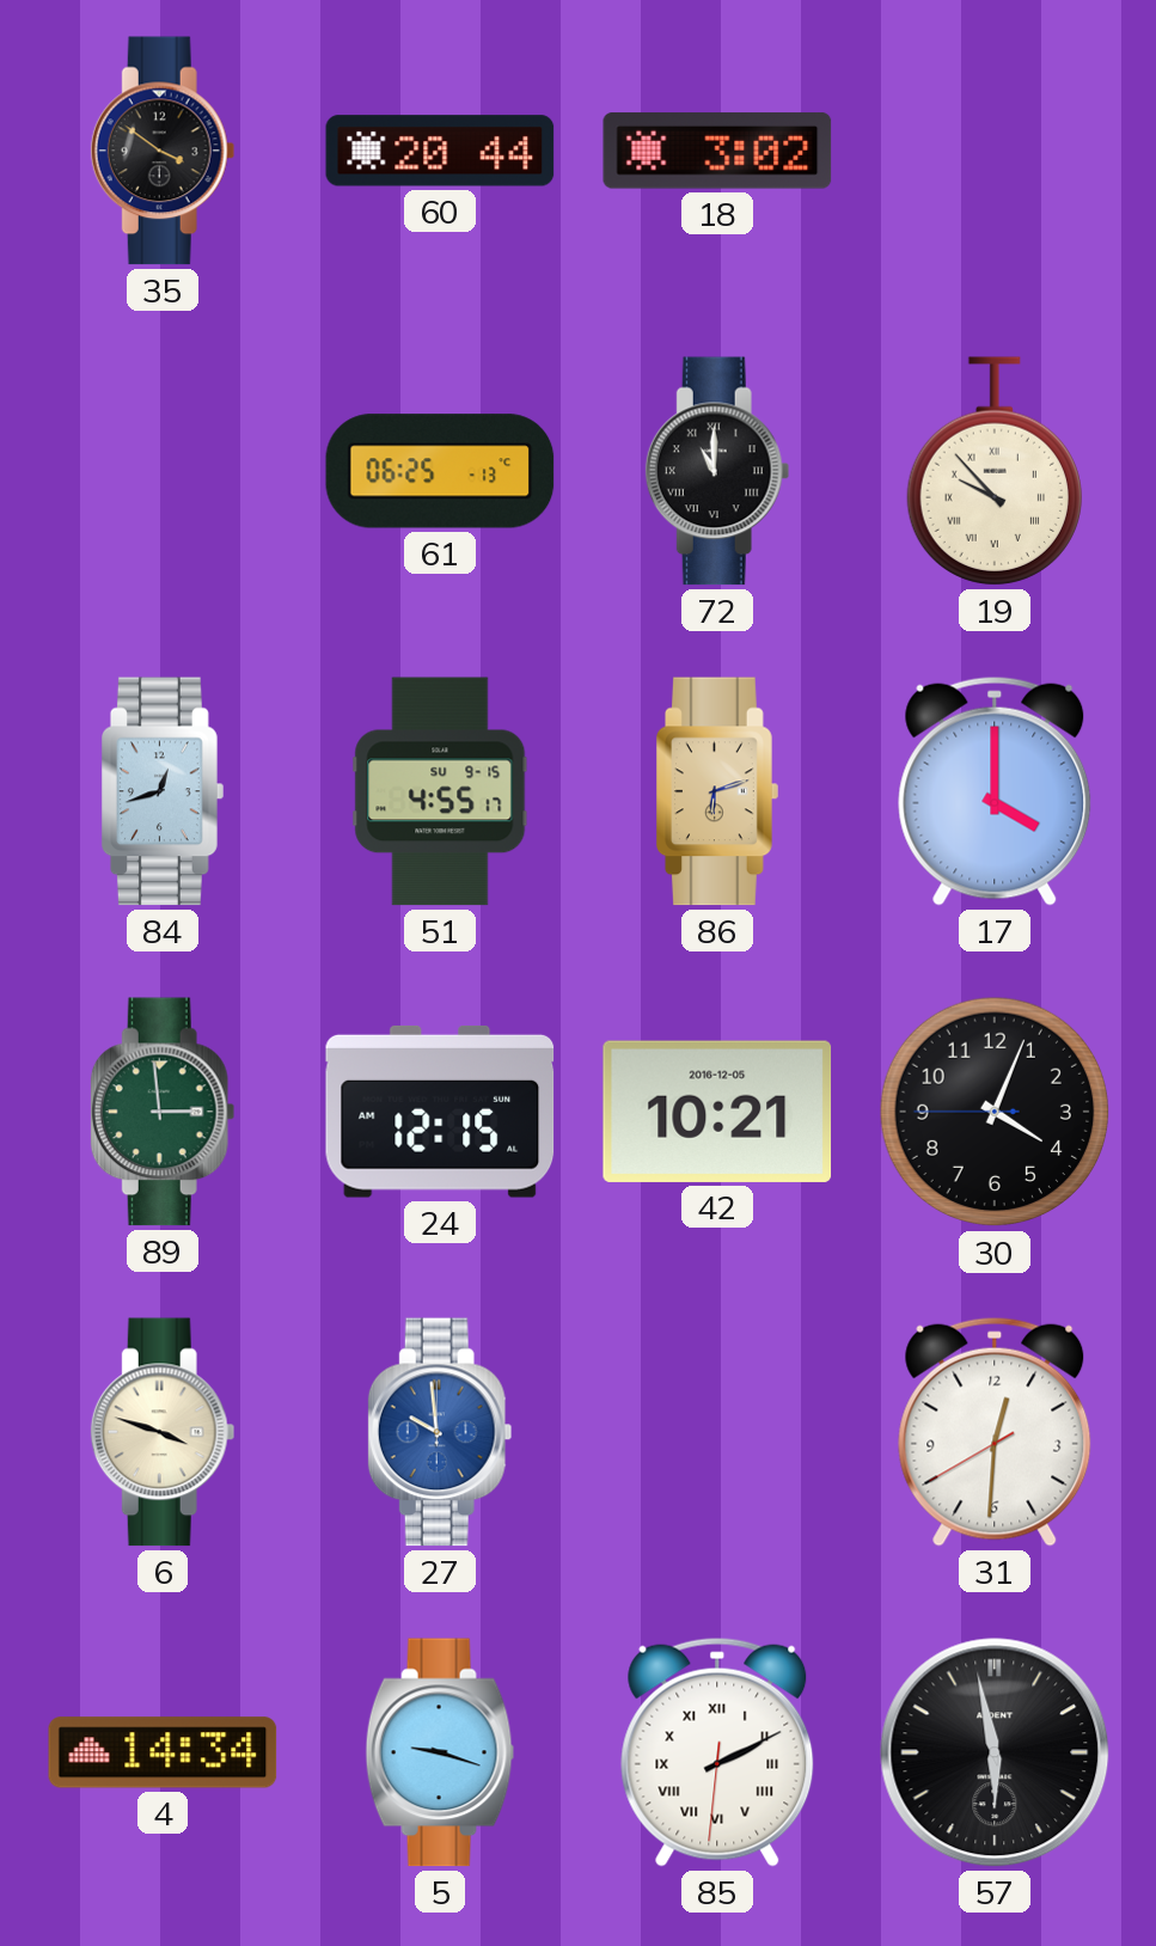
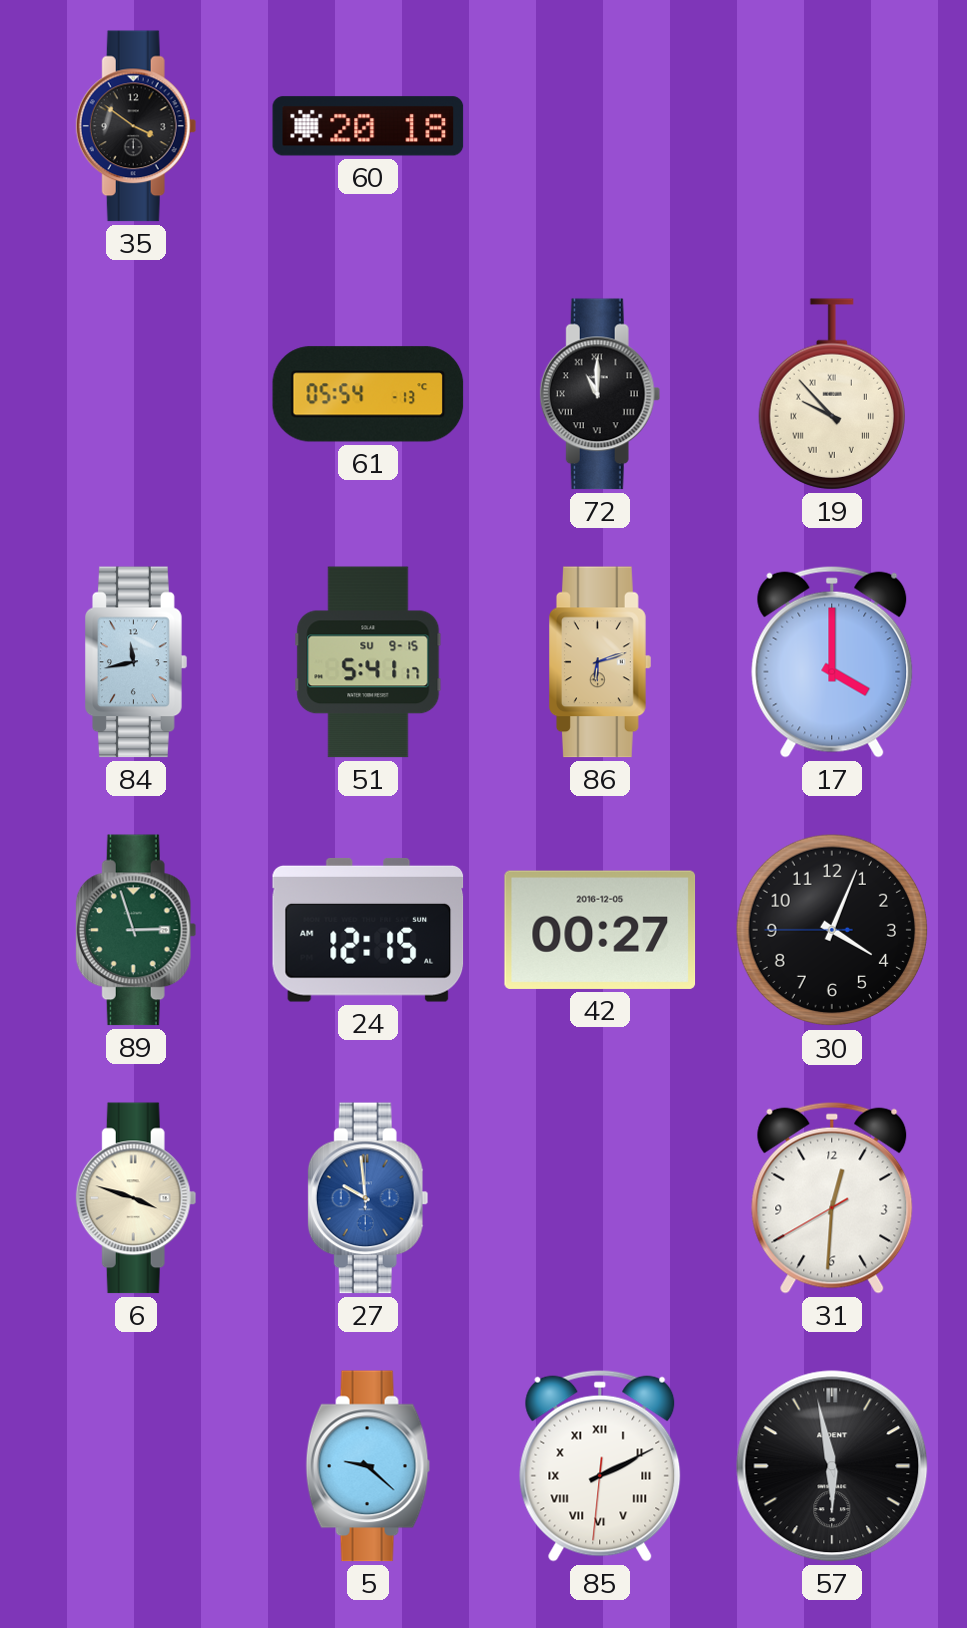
60: 20:44 -> 20:18 (368, 126)
18: 3:02 -> none (717, 151)
61: 06:25 -> 05:54 (368, 394)
84: 12:42 -> 11:43 (137, 662)
51: 4:55 -> 5:41 (368, 662)
89: 2:59 -> 2:57 (136, 930)
42: 10:21 -> 00:27 (600, 930)
4: 14:34 -> none (163, 1752)
5: 9:18 -> 9:22 (368, 1466)
